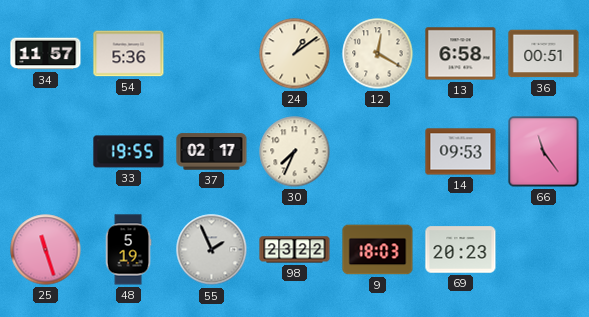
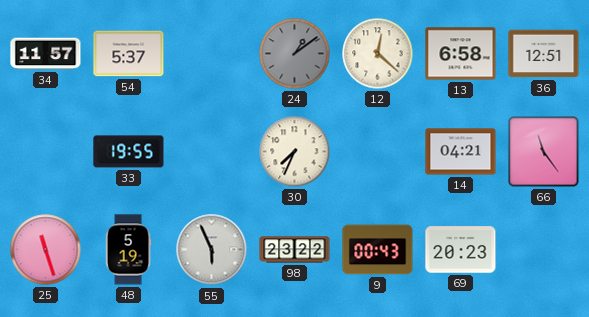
54: 5:36 -> 5:37 (129, 54)
24 dial: cream -> grey (295, 54)
12: 12:20 -> 12:22 (378, 54)
36: 00:51 -> 12:51 (544, 54)
37: 02:17 -> none (212, 152)
14: 09:53 -> 04:21 (461, 152)
55: 1:56 -> 5:56 (212, 250)
9: 18:03 -> 00:43 (378, 250)
